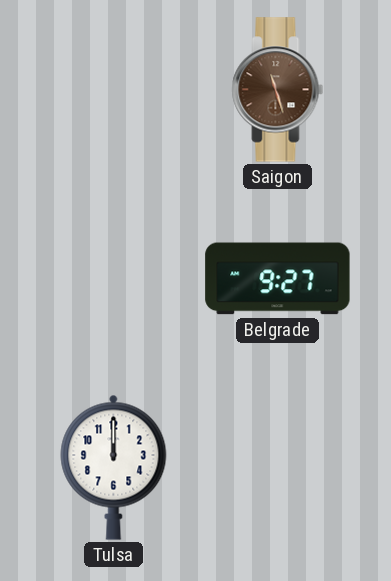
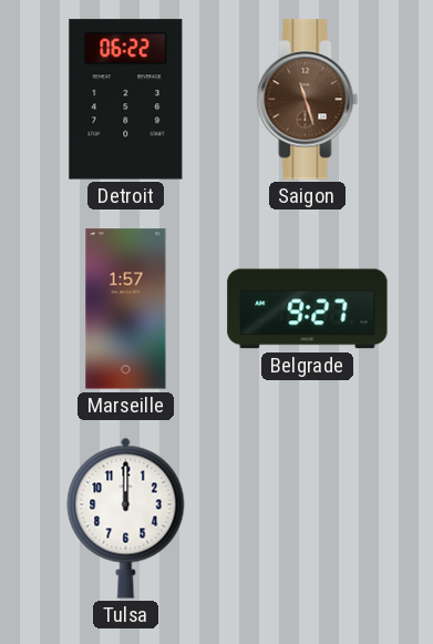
Detroit: none -> 06:22 (126, 100)
Marseille: none -> 1:57 (126, 309)
